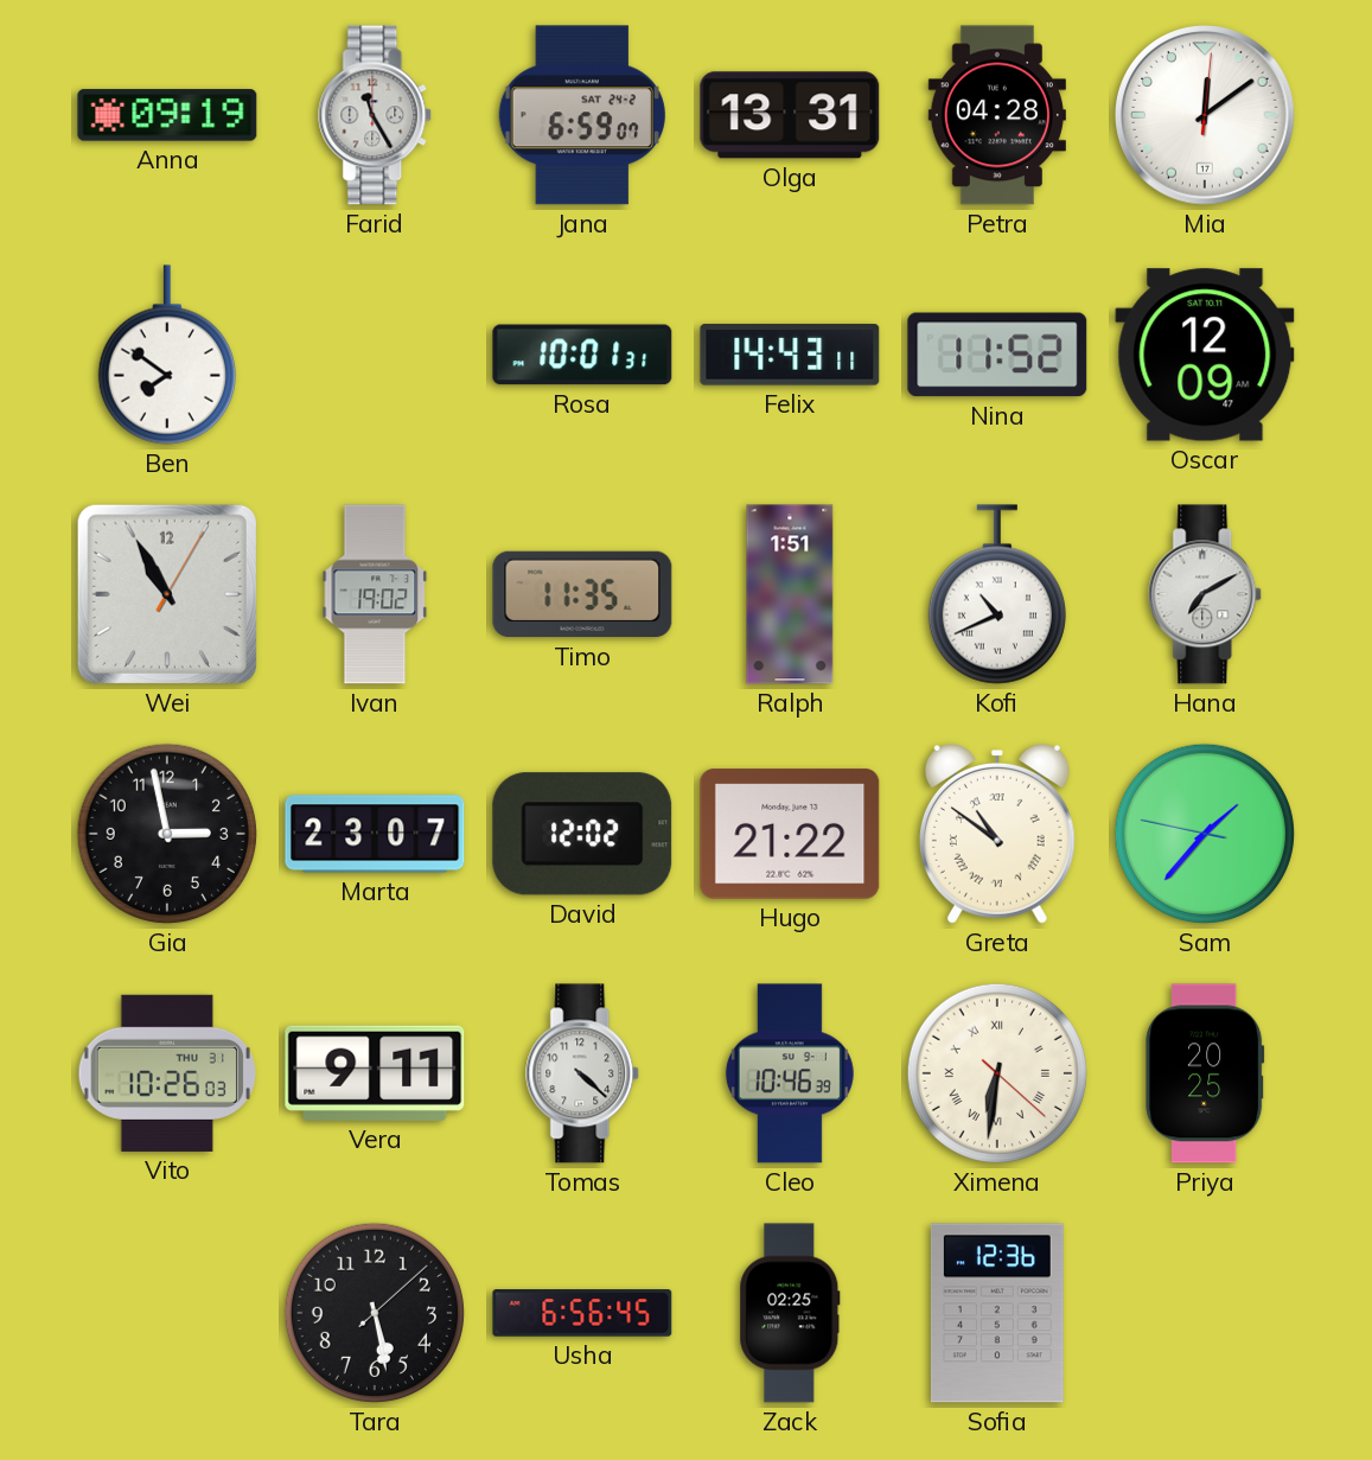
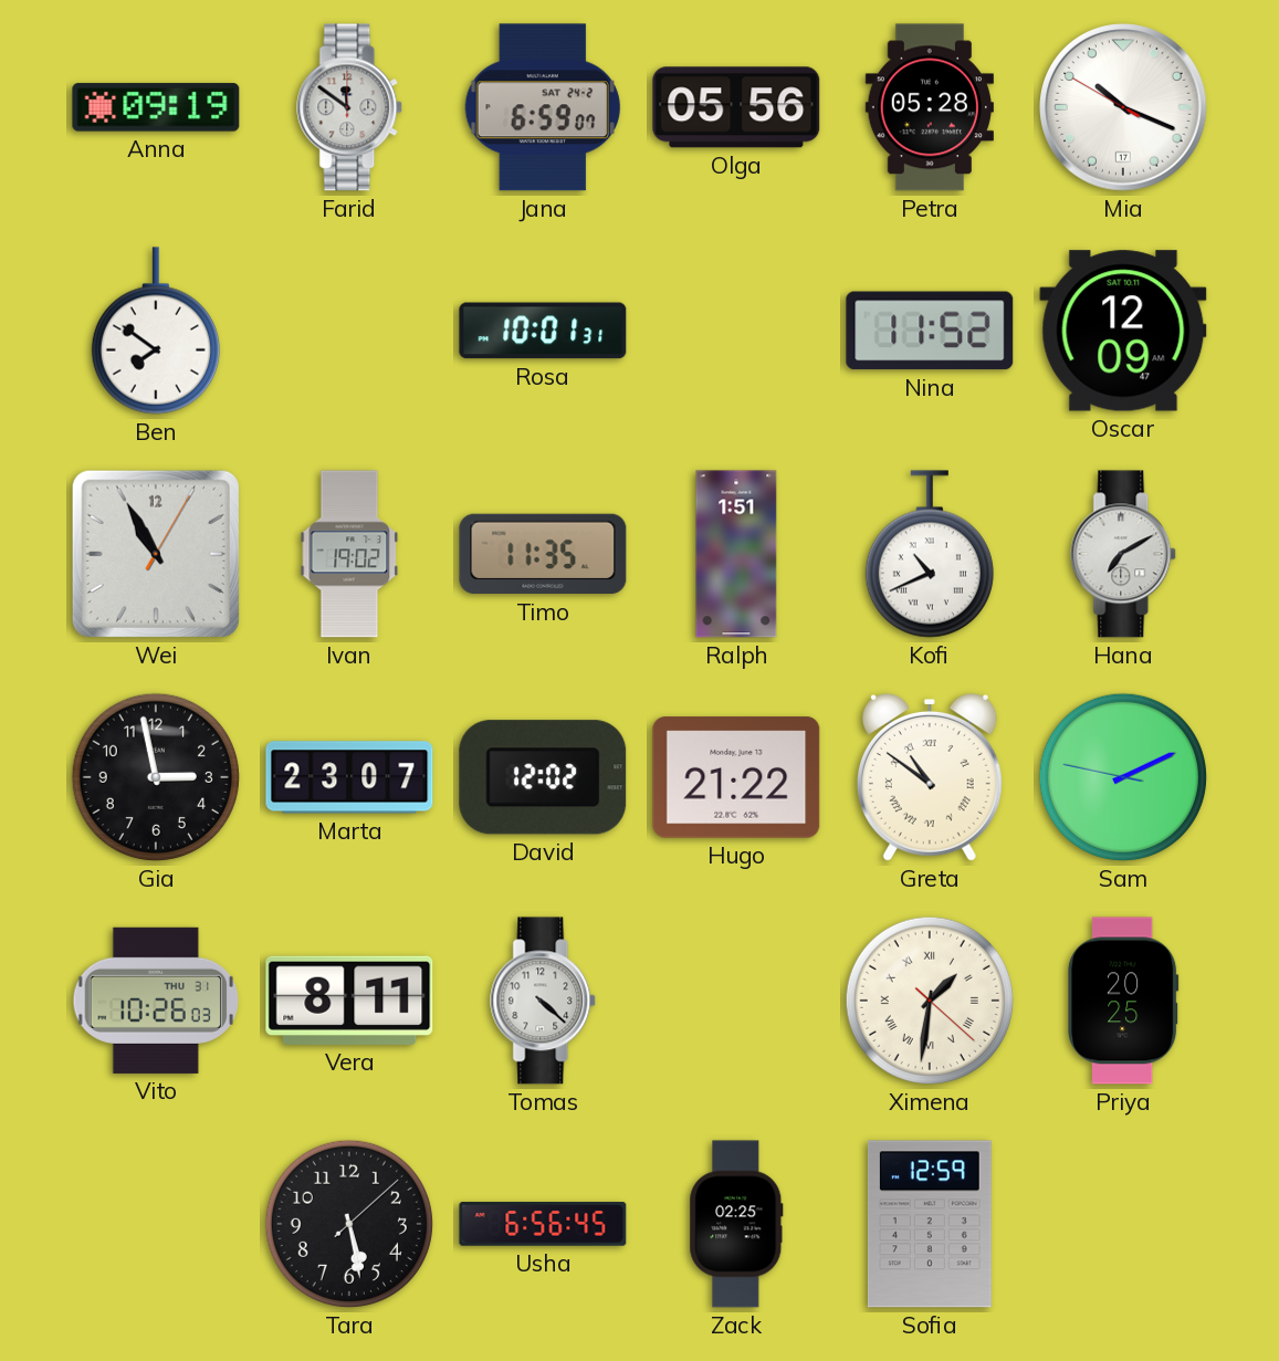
Farid: 11:25 -> 11:51 (350, 107)
Olga: 13:31 -> 05:56 (736, 107)
Petra: 04:28 -> 05:28 (930, 107)
Mia: 12:09 -> 10:18 (1124, 108)
Felix: 14:43 -> none (790, 355)
Sam: 1:36 -> 2:10 (1123, 777)
Vera: 9:11 -> 8:11 (349, 1001)
Cleo: 10:46 -> none (790, 1073)
Ximena: 6:31 -> 1:31 (930, 1001)
Sofia: 12:36 -> 12:59 (930, 1224)
